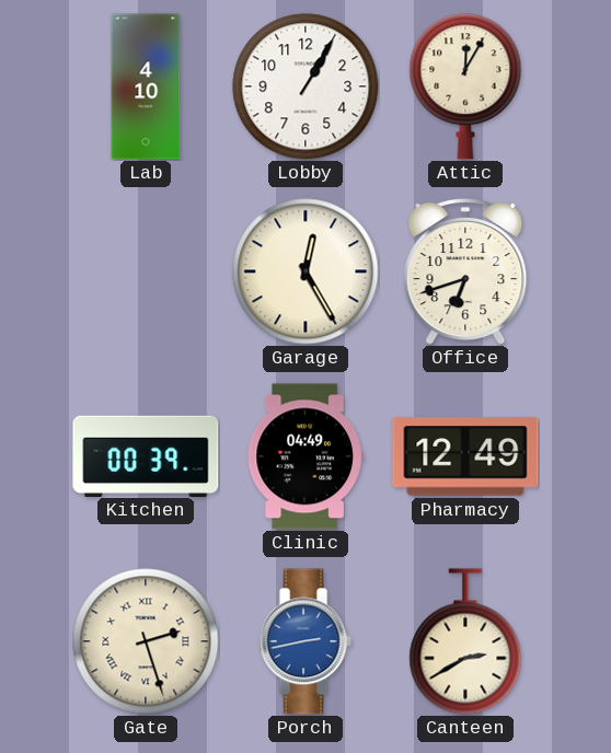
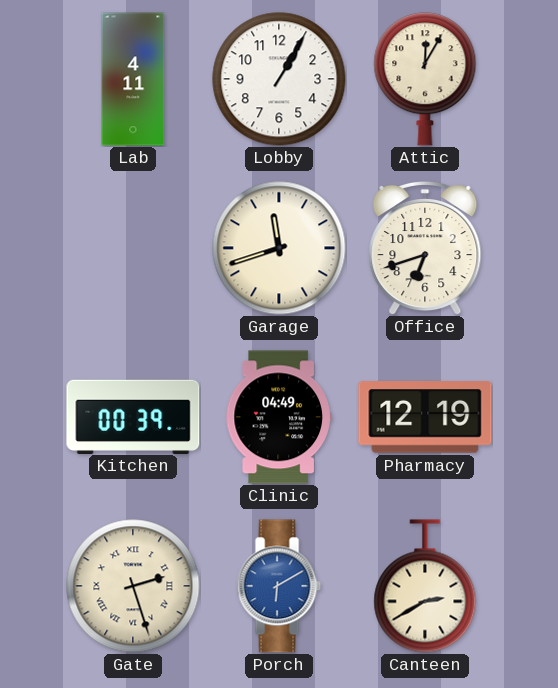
Lab: 4:10 -> 4:11 (133, 79)
Garage: 12:25 -> 11:42 (279, 248)
Pharmacy: 12:49 -> 12:19 (425, 417)
Porch: 2:43 -> 6:10 (279, 586)
